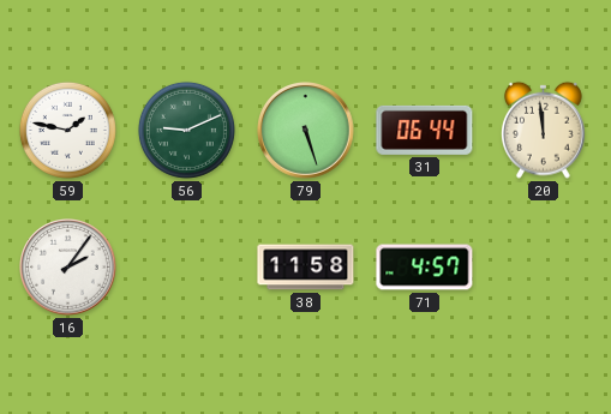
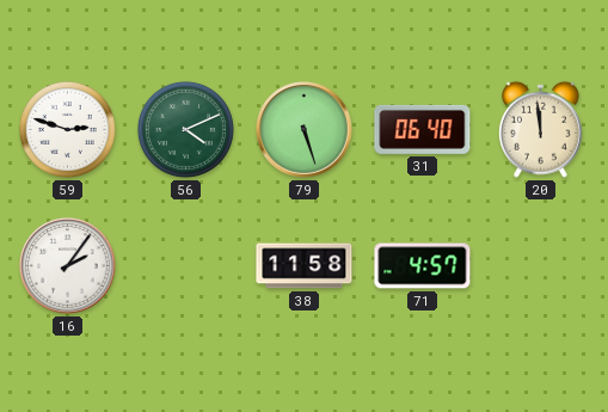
59: 1:47 -> 2:48 (67, 129)
56: 9:11 -> 4:11 (185, 129)
31: 06:44 -> 06:40 (423, 129)
